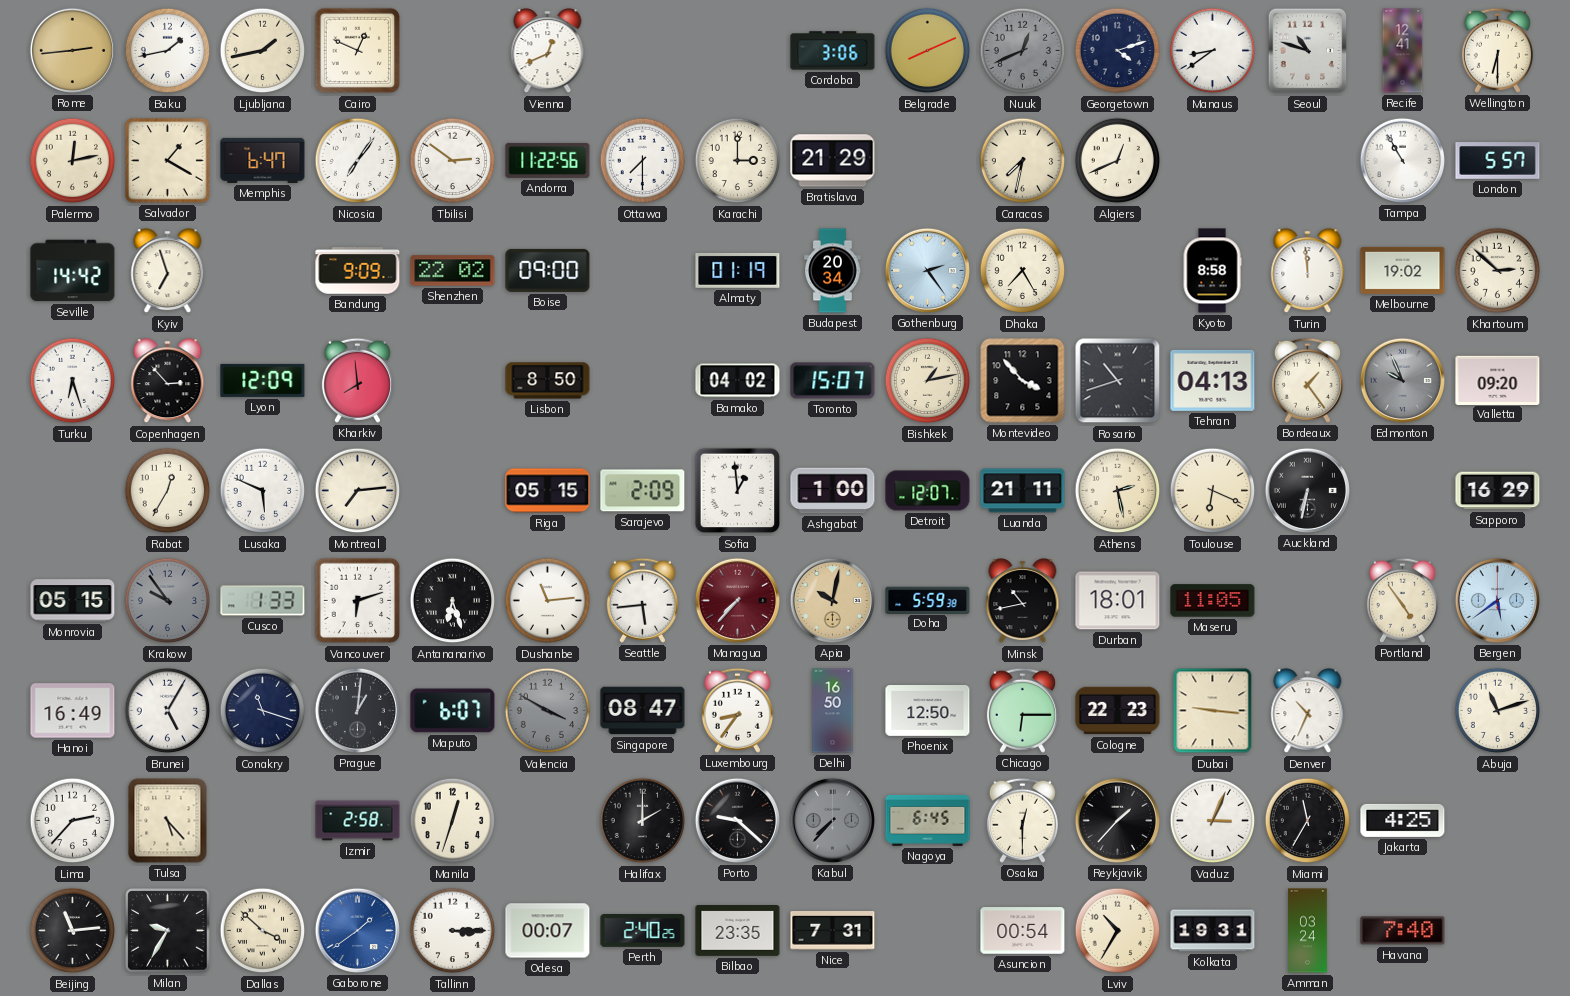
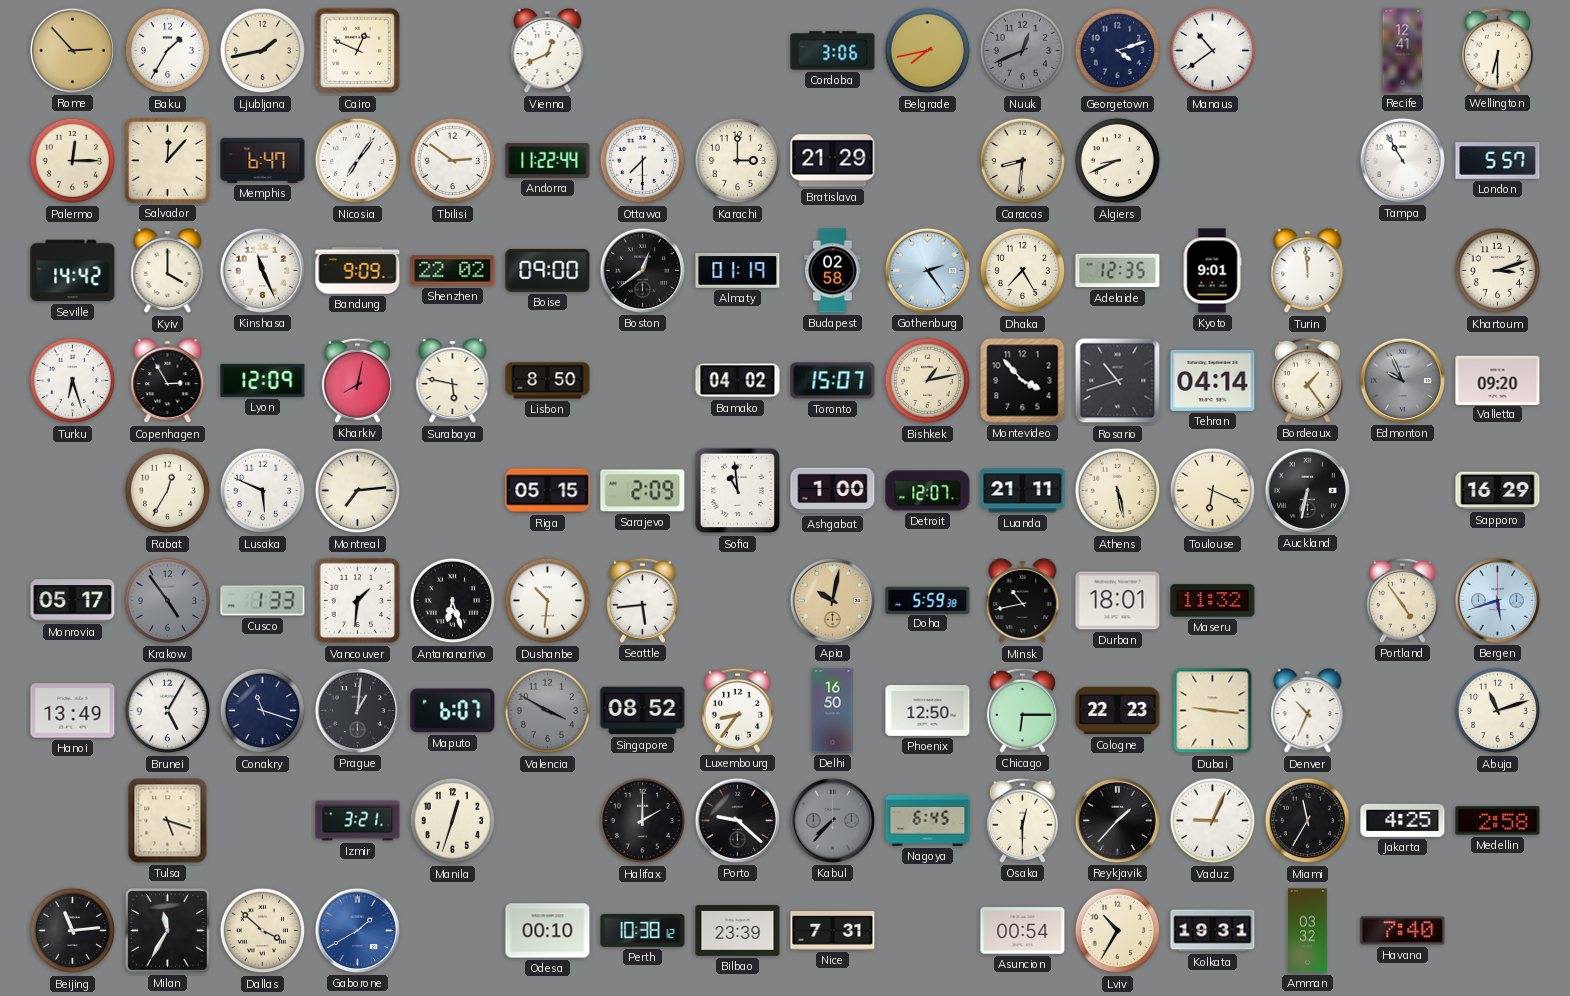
Rome: 2:44 -> 2:53 (72, 50)
Baku: 1:43 -> 1:35 (168, 51)
Belgrade: 8:11 -> 7:43 (928, 51)
Manaus: 8:39 -> 10:39 (1213, 51)
Seoul: 10:48 -> none (1308, 51)
Palermo: 12:13 -> 12:15 (73, 161)
Salvador: 1:20 -> 12:07 (168, 161)
Andorra: 11:22:56 -> 11:22:44 (548, 160)
Caracas: 7:32 -> 8:31 (1023, 161)
Algiers: 12:41 -> 8:41 (1118, 161)
Kyiv: 6:57 -> 4:00 (168, 271)
Kinshasa: none -> 11:26 (262, 270)
Boston: none -> 12:39 (642, 270)
Budapest: 20:34 -> 02:58 (833, 271)
Adelaide: none -> 12:35 (1118, 271)
Kyoto: 8:58 -> 9:01 (1212, 271)
Melbourne: 19:02 -> none (1403, 270)
Khartoum: 2:52 -> 3:12 (1498, 271)
Copenhagen: 2:53 -> 2:55 (168, 381)
Kharkiv: 7:59 -> 8:02 (357, 380)
Surabaya: none -> 5:47 (453, 381)
Tehran: 04:13 -> 04:14 (1213, 380)
Sofia: 12:59 -> 10:59 (738, 491)
Athens: 2:28 -> 5:28 (1118, 491)
Monrovia: 05:15 -> 05:17 (73, 601)
Krakow: 9:54 -> 4:54 (168, 601)
Vancouver: 6:12 -> 1:31 (358, 601)
Dushanbe: 11:14 -> 10:31 (548, 601)
Managua: 7:37 -> none (737, 600)
Maseru: 11:05 -> 11:32 (1213, 601)
Bergen: 5:39 -> 5:42 (1497, 600)
Hanoi: 16:49 -> 13:49 (73, 711)
Singapore: 08:47 -> 08:52 (643, 711)
Lima: 2:37 -> none (73, 821)
Tulsa: 5:23 -> 5:18 (168, 821)
Izmir: 2:58 -> 3:21 (358, 821)
Vaduz: 3:04 -> 9:04 (1213, 821)
Medellin: none -> 2:58 (1498, 821)
Milan: 9:35 -> 11:35 (168, 931)
Gaborone: 1:39 -> 1:40 (357, 930)
Tallinn: 3:15 -> none (453, 931)
Odesa: 00:07 -> 00:10 (548, 931)
Perth: 2:40 -> 10:38 (643, 931)
Bilbao: 23:35 -> 23:39 (738, 931)
Amman: 03:24 -> 03:32 (1308, 931)
